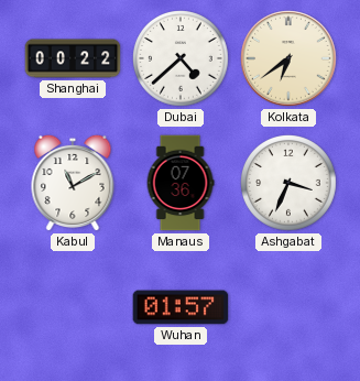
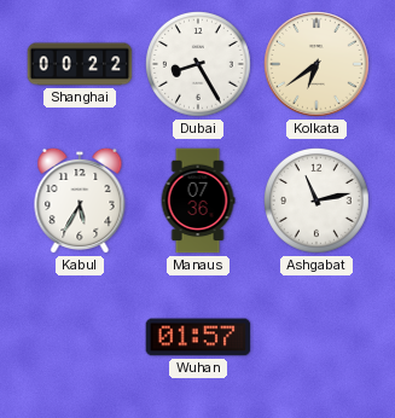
Dubai: 4:38 -> 8:25 (199, 65)
Kabul: 11:10 -> 5:35 (80, 201)
Ashgabat: 3:34 -> 11:13 (318, 202)
